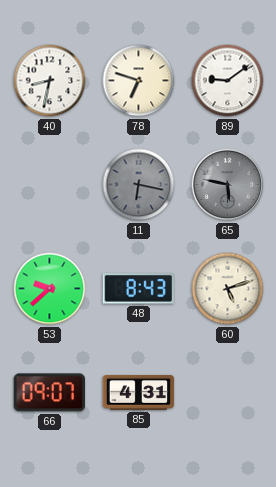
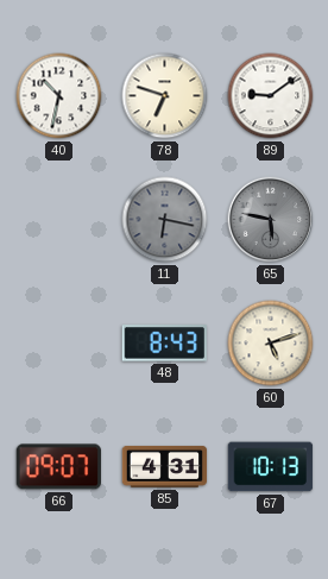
40: 8:32 -> 10:32 (59, 96)
53: 9:38 -> none (50, 289)
67: none -> 10:13 (271, 467)
